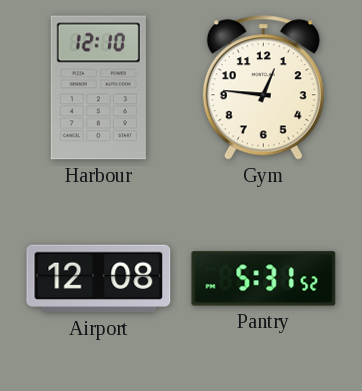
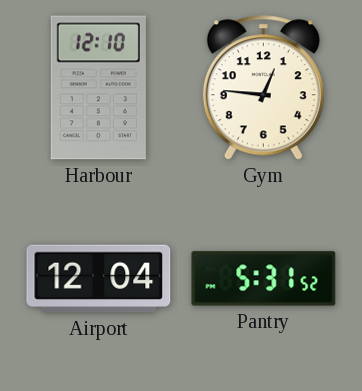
Airport: 12:08 -> 12:04 (99, 279)
